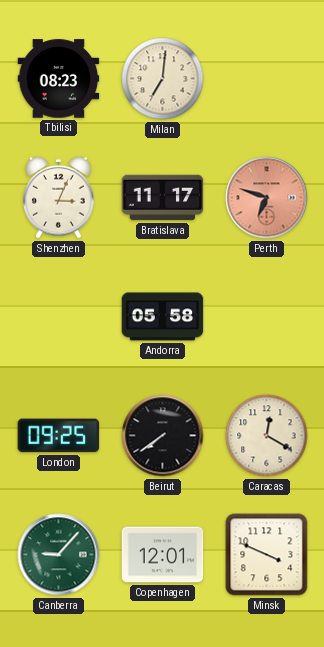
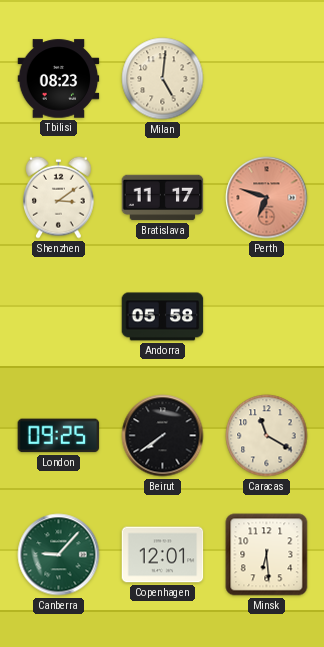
Milan: 7:01 -> 5:01 (163, 79)
Shenzhen: 3:04 -> 3:09 (59, 197)
Caracas: 12:20 -> 11:20 (267, 436)
Minsk: 3:49 -> 6:29 (267, 555)
